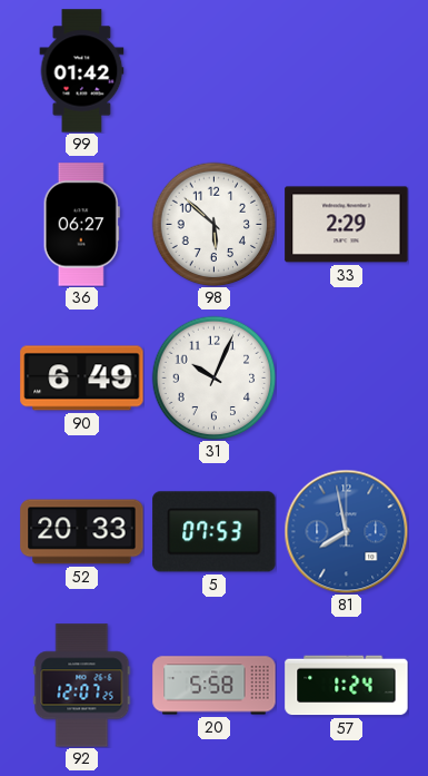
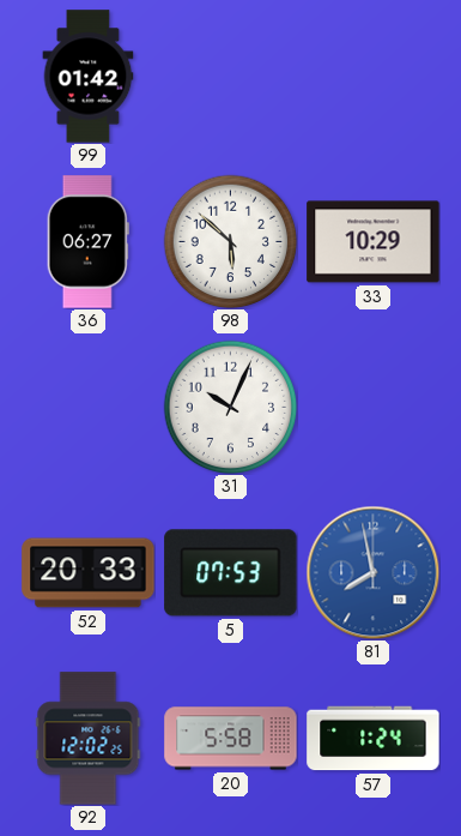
33: 2:29 -> 10:29 (374, 242)
90: 6:49 -> none (82, 379)
92: 12:07 -> 12:02 (89, 739)
